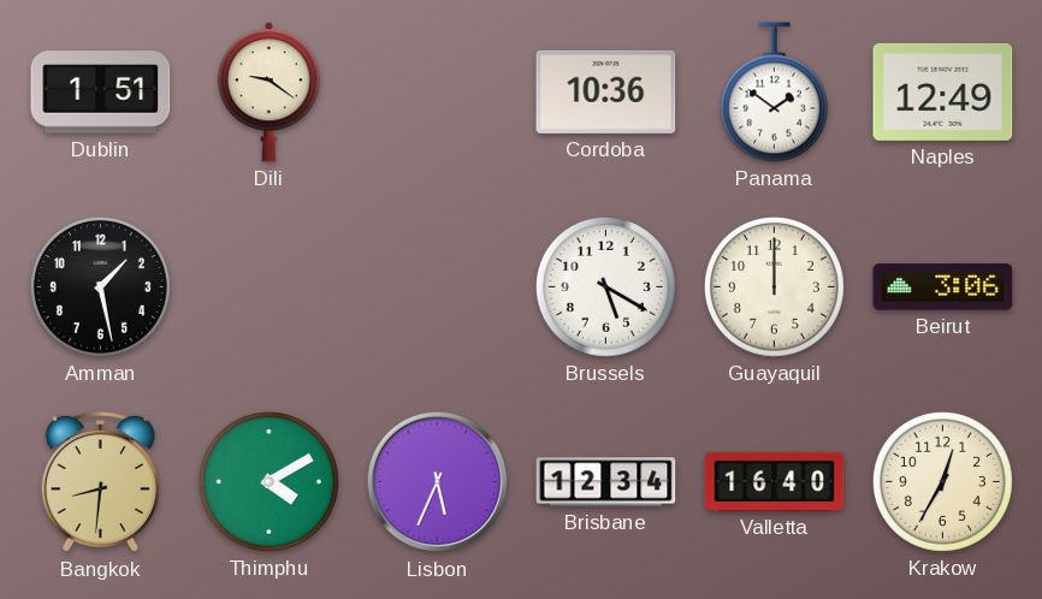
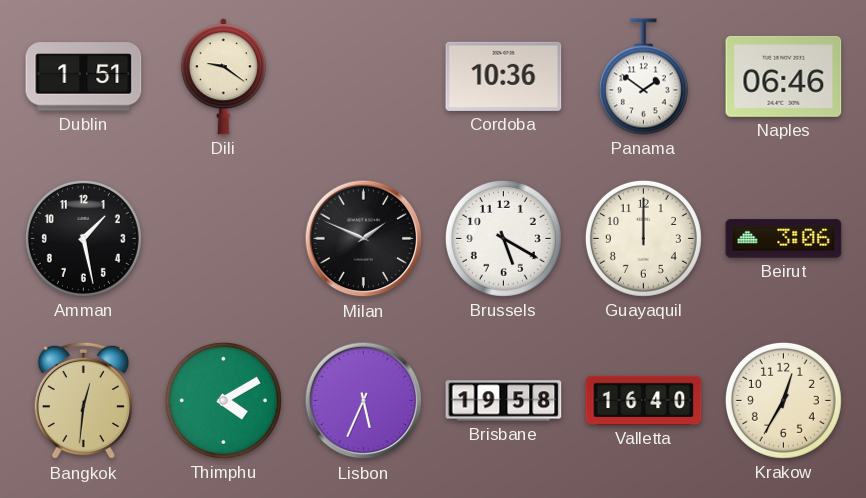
Naples: 12:49 -> 06:46 (784, 76)
Milan: none -> 1:49 (364, 239)
Bangkok: 8:31 -> 12:31 (83, 401)
Brisbane: 12:34 -> 19:58 (504, 401)
